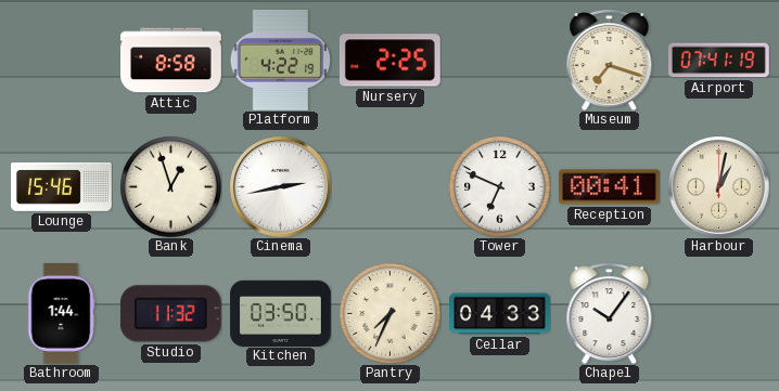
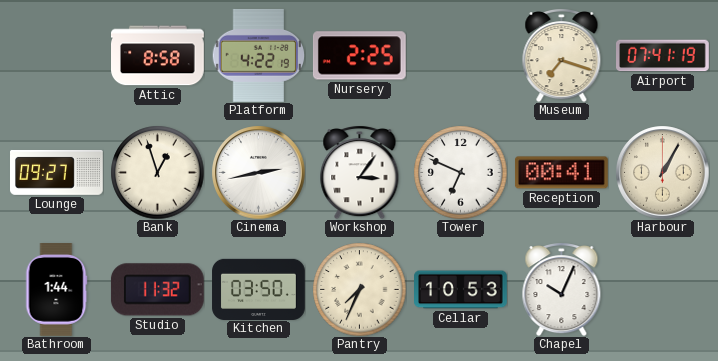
Lounge: 15:46 -> 09:27 (57, 172)
Workshop: none -> 3:06 (360, 173)
Harbour: 1:02 -> 1:05 (662, 172)
Cellar: 04:33 -> 10:53 (461, 290)
Chapel: 10:06 -> 10:04 (562, 290)
